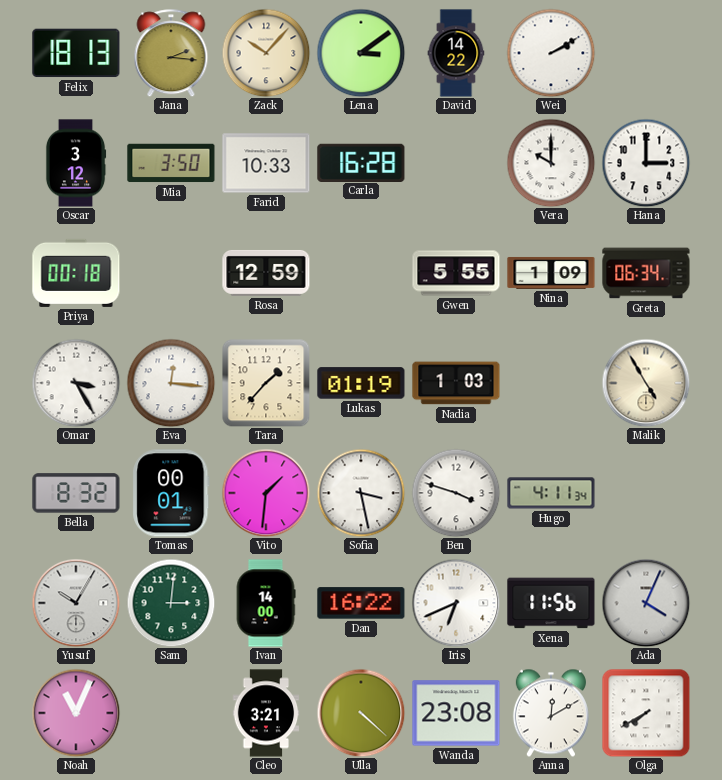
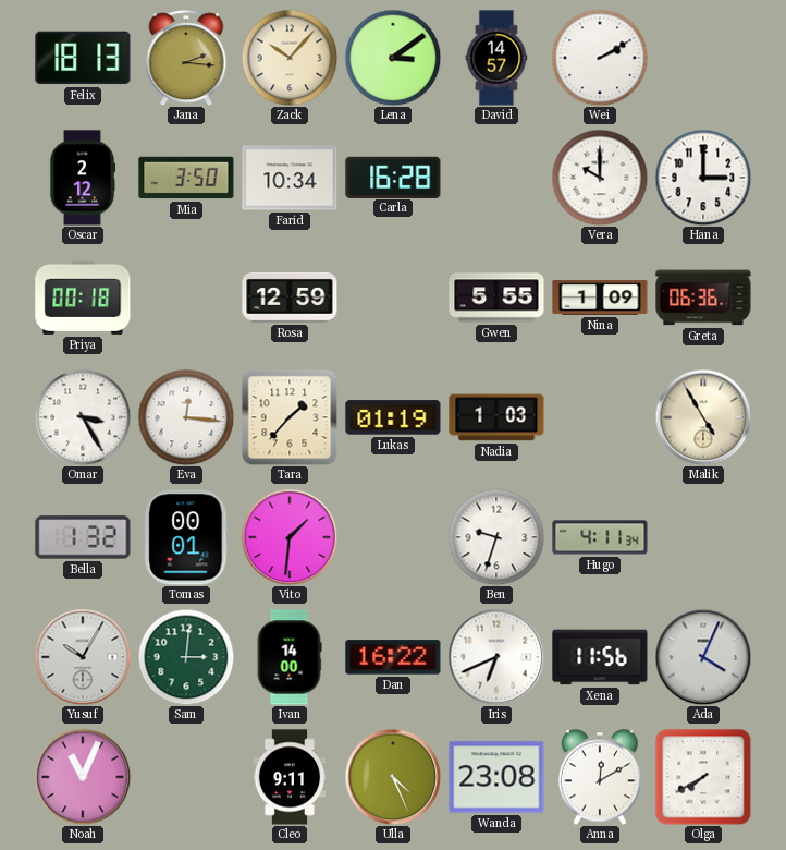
David: 14:22 -> 14:57 (496, 58)
Oscar: 3:12 -> 2:12 (83, 178)
Farid: 10:33 -> 10:34 (290, 178)
Greta: 06:34 -> 06:36 (703, 297)
Bella: 8:32 -> 1:32 (83, 537)
Sofia: 3:28 -> none (361, 493)
Ben: 3:48 -> 9:33 (496, 537)
Cleo: 3:21 -> 9:11 (290, 777)
Ulla: 4:22 -> 4:26 (393, 777)
